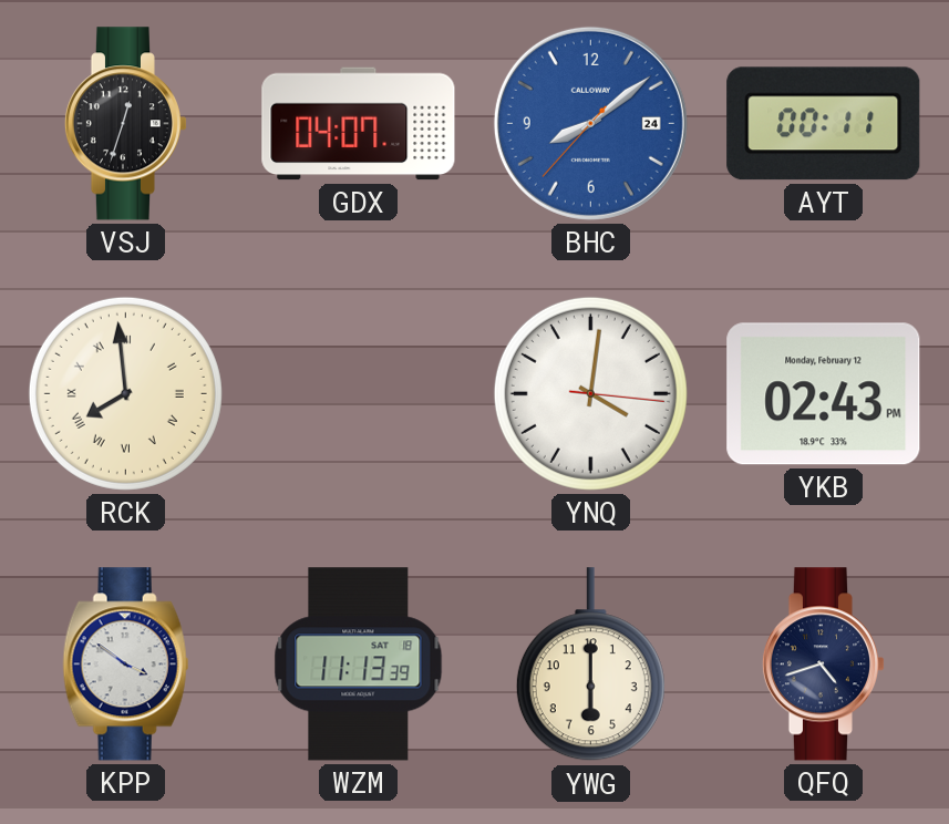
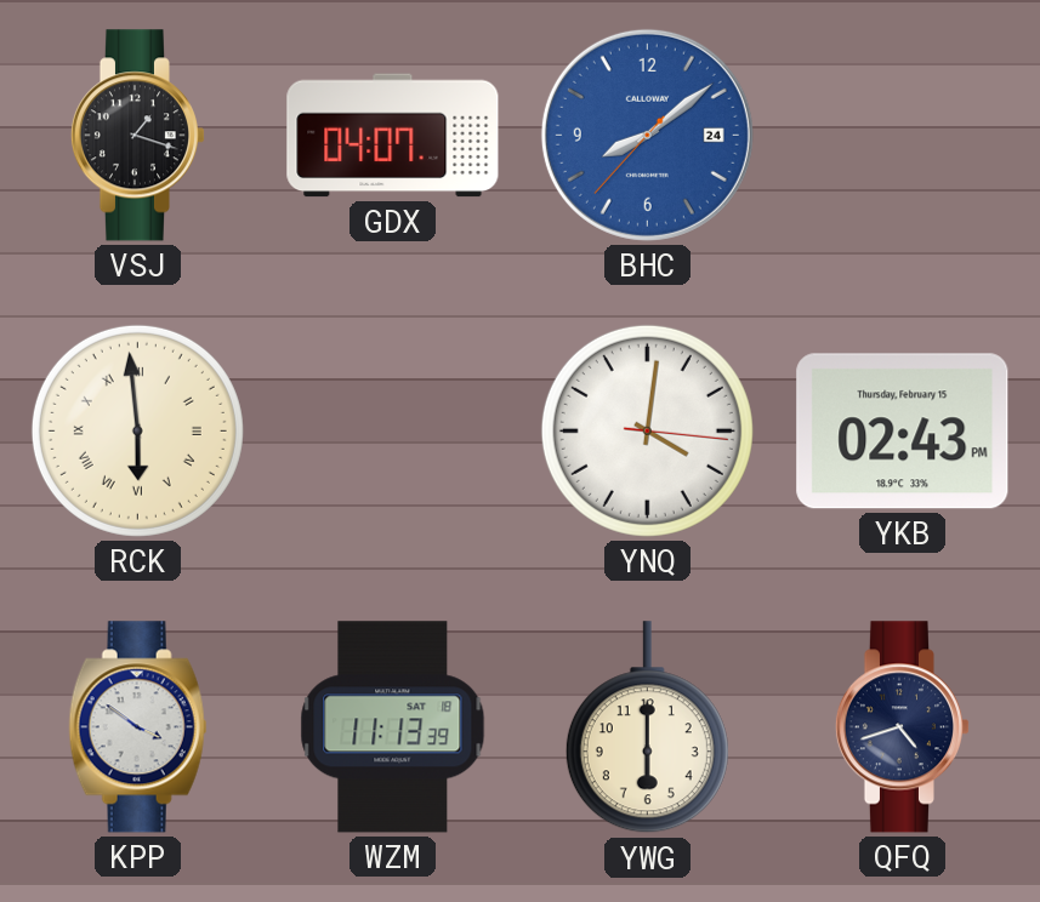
VSJ: 12:33 -> 1:18 (137, 136)
AYT: 00:11 -> none (824, 124)
RCK: 7:59 -> 5:59 (137, 430)
YKB date: Monday, February 12 -> Thursday, February 15 (903, 432)
